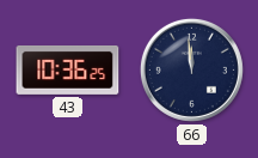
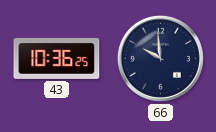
66: 11:59 -> 9:59 (160, 58)
